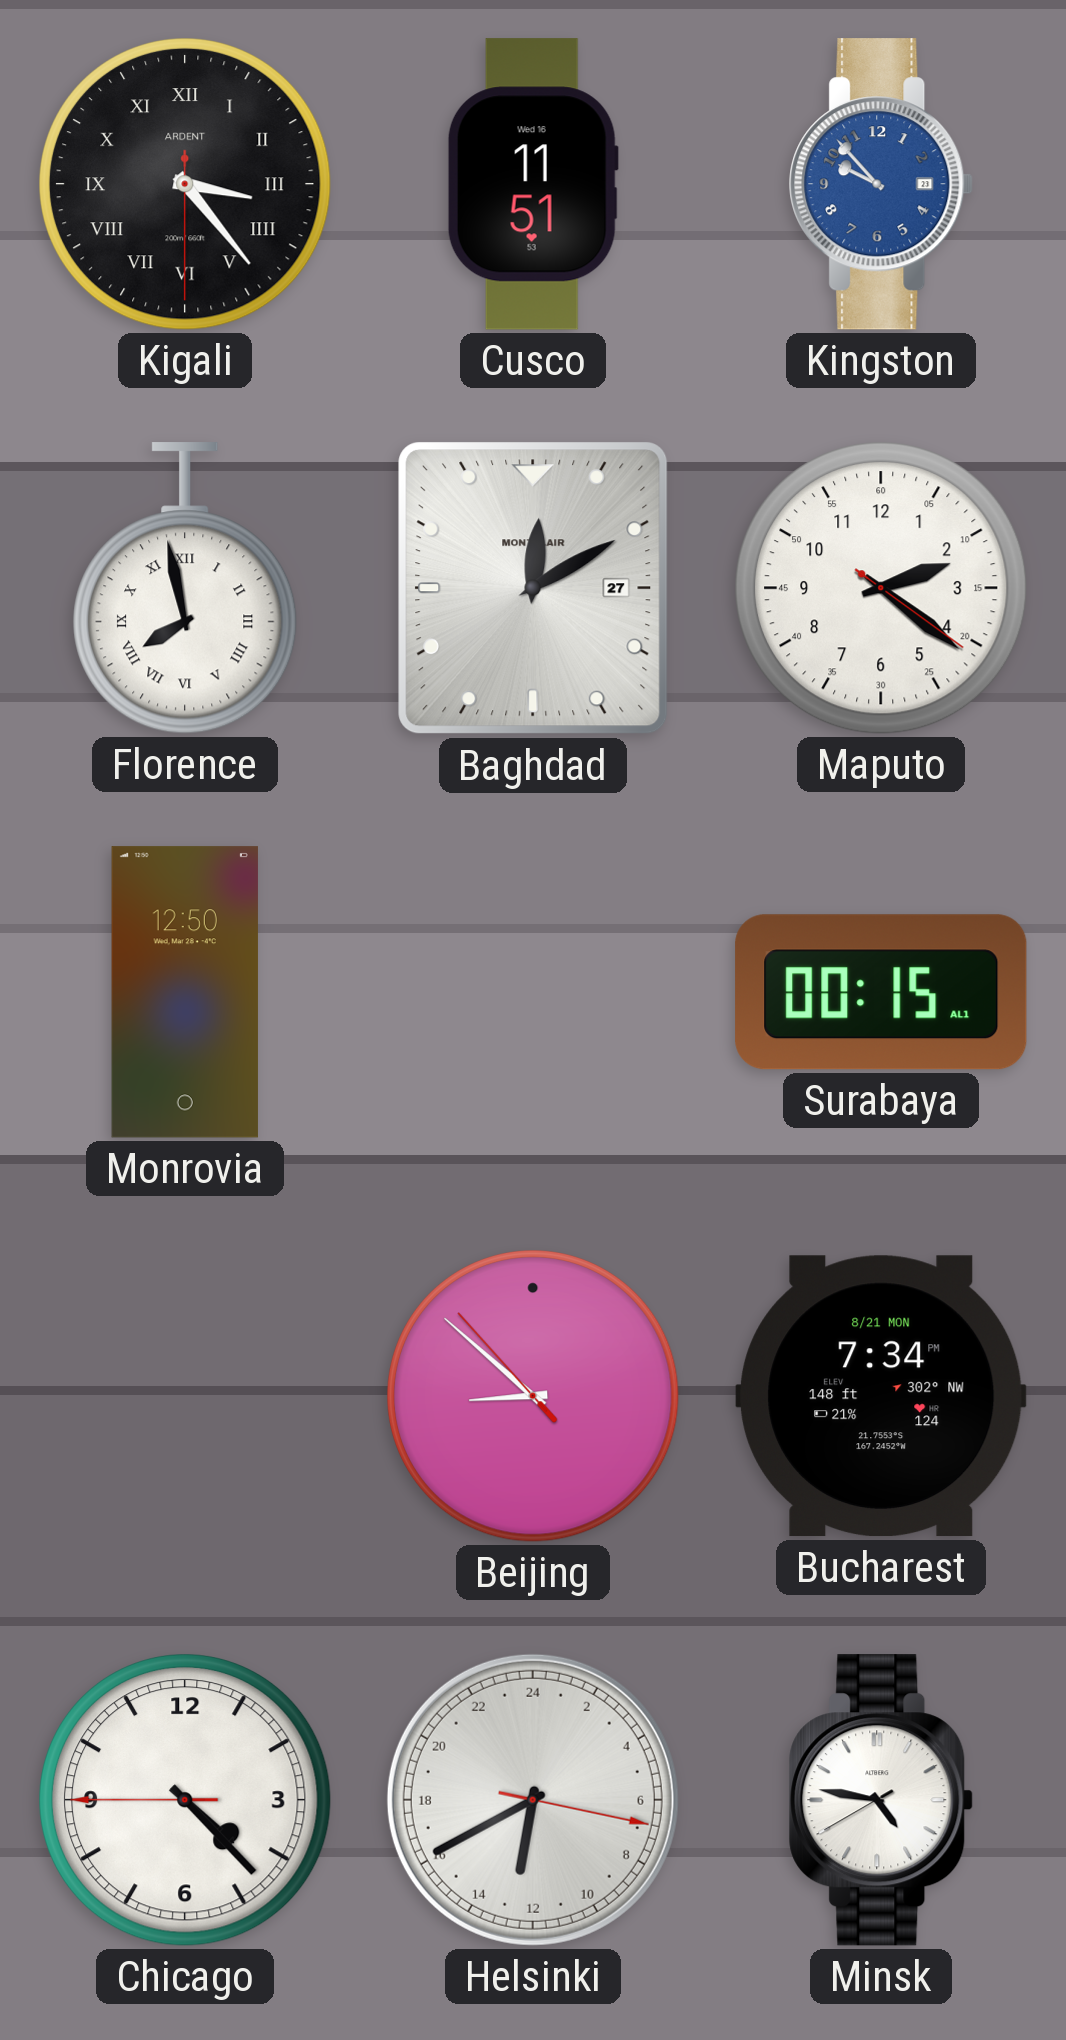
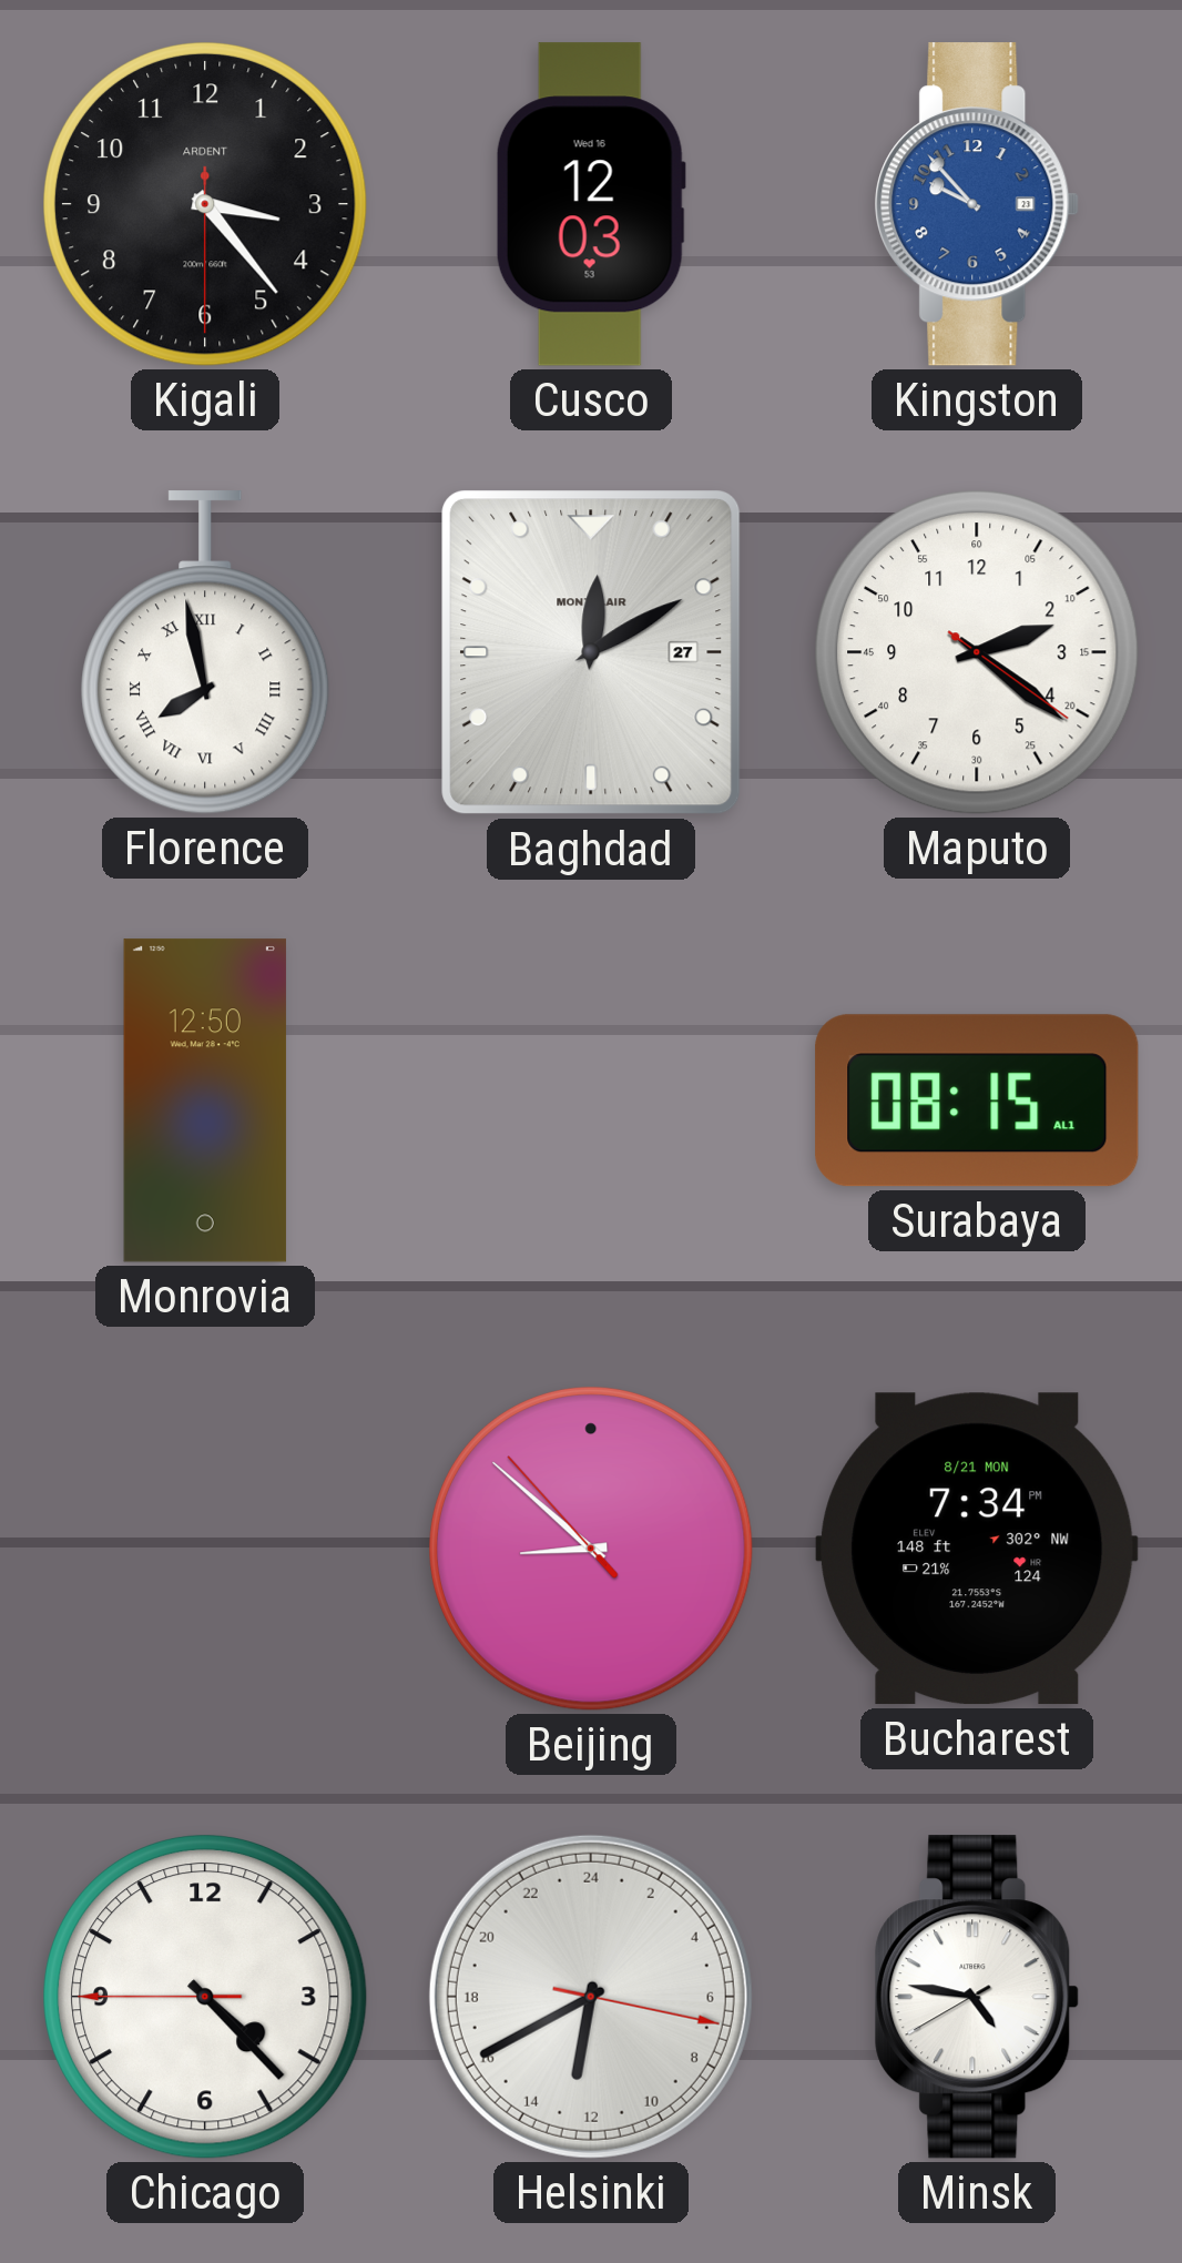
Kigali numerals: Roman -> Arabic (206, 205)
Cusco: 11:51 -> 12:03 (591, 204)
Surabaya: 00:15 -> 08:15 (977, 1100)
